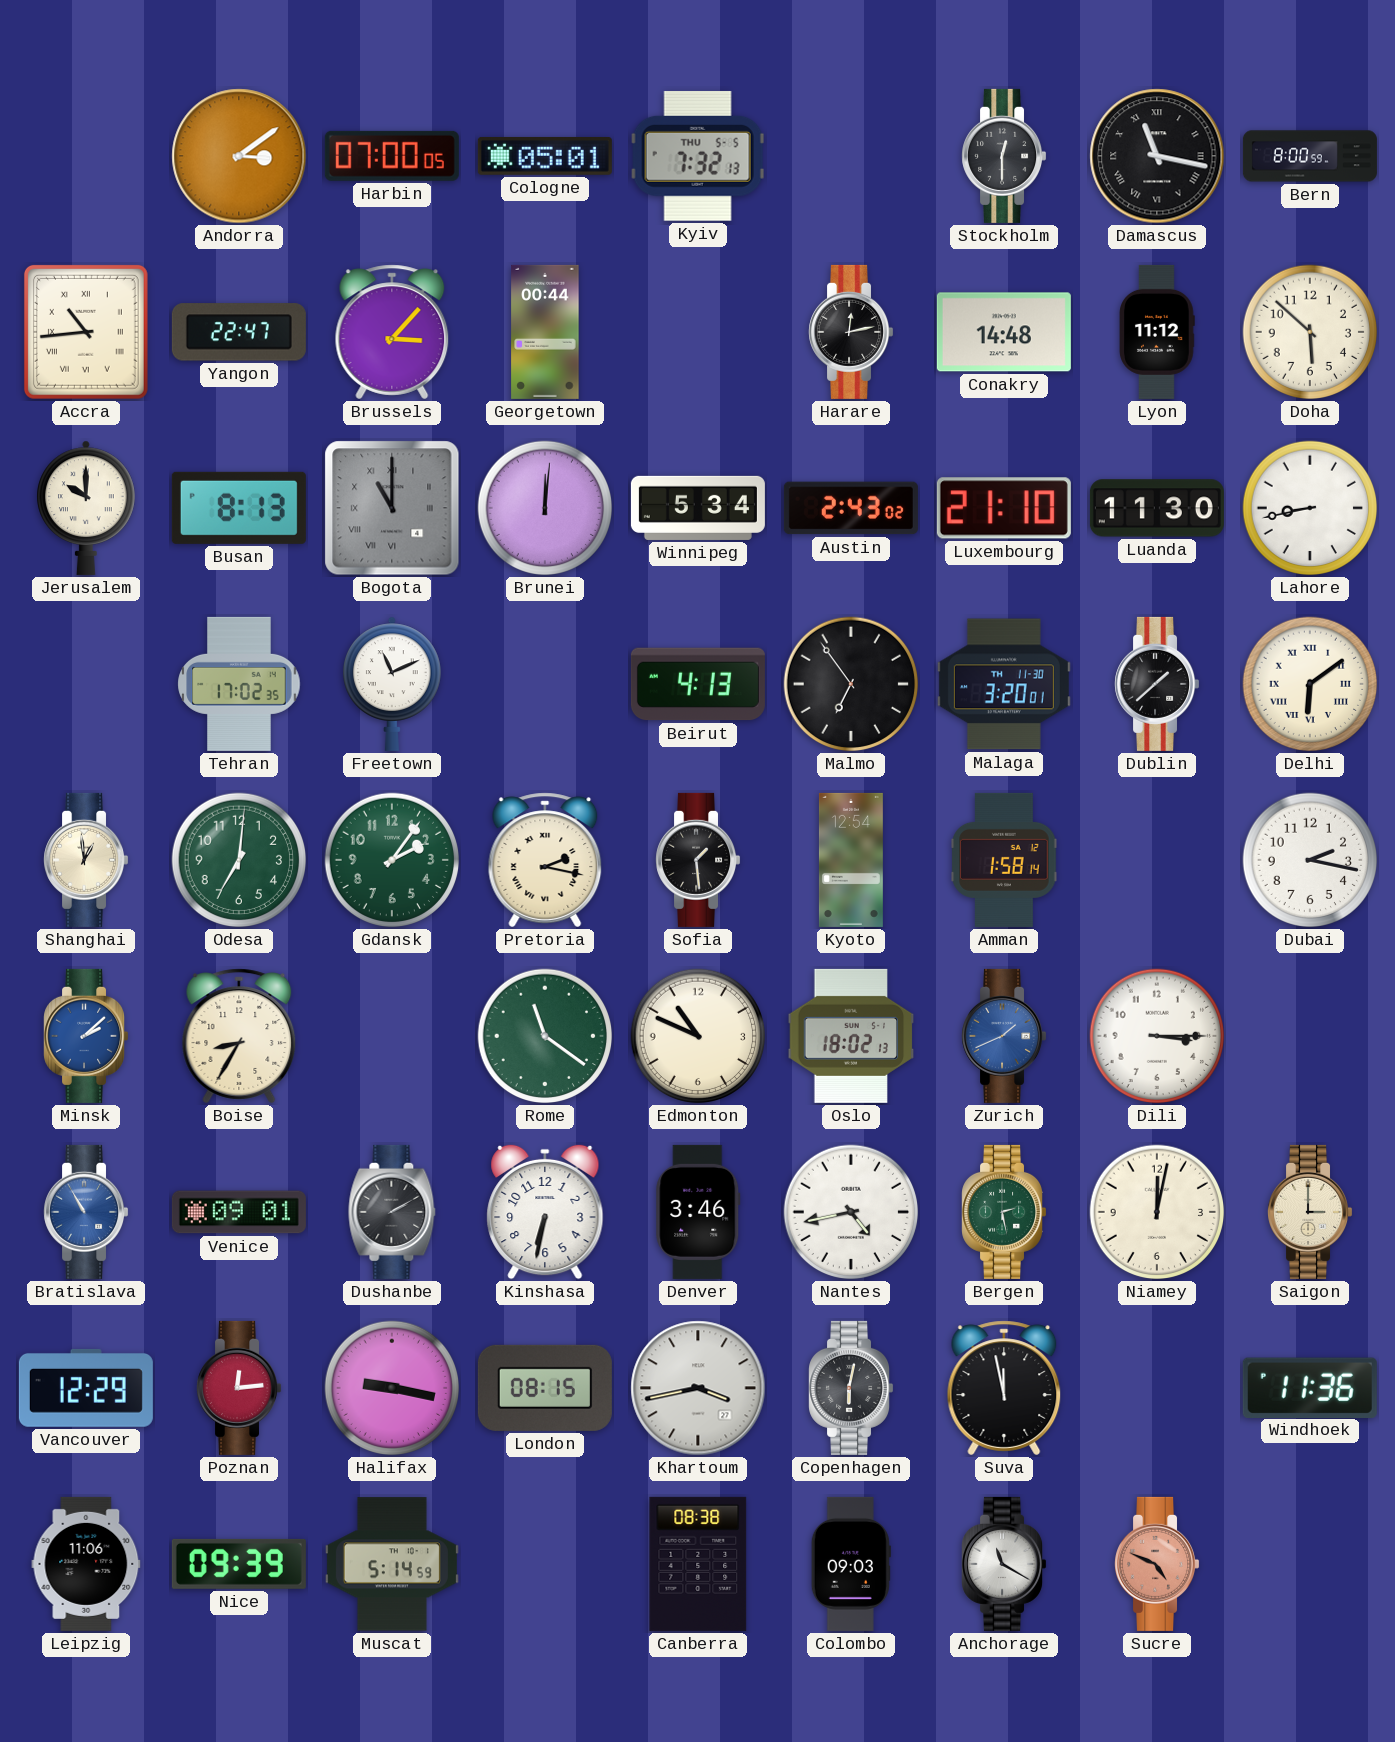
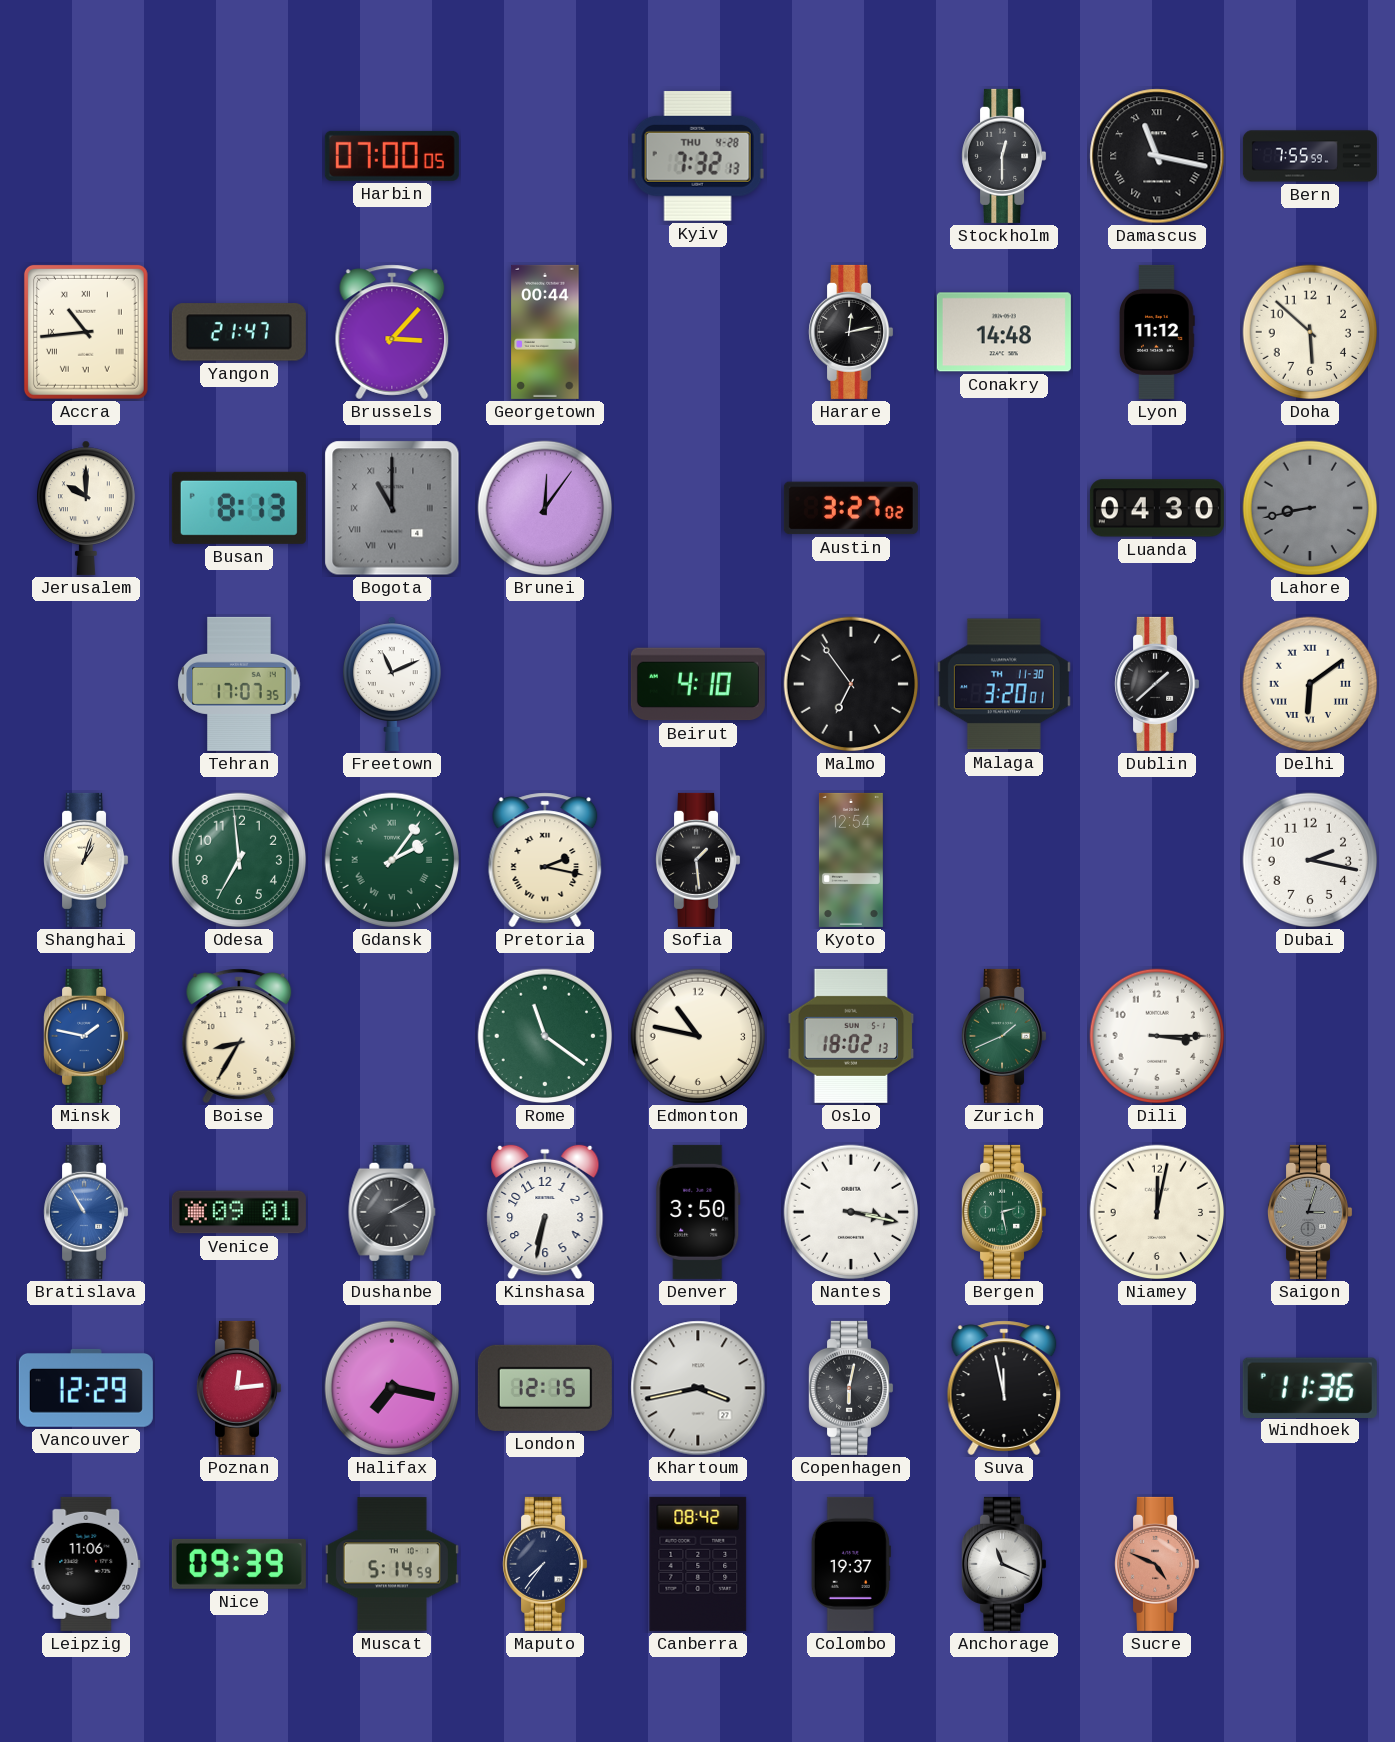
Andorra: 3:09 -> none (239, 156)
Cologne: 05:01 -> none (545, 156)
Kyiv date: THU 5-5 -> THU 4-28 (698, 156)
Bern: 8:00 -> 7:55 (1310, 156)
Yangon: 22:47 -> 21:47 (239, 332)
Brunei: 12:01 -> 12:06 (545, 508)
Winnipeg: 5:34 -> none (698, 508)
Austin: 2:43 -> 3:27 (851, 508)
Luxembourg: 21:10 -> none (1004, 508)
Luanda: 11:30 -> 04:30 (1157, 508)
Lahore dial: white -> grey (1310, 508)
Tehran: 17:02 -> 17:07 (239, 684)
Beirut: 4:13 -> 4:10 (698, 684)
Shanghai: 12:59 -> 1:03 (86, 860)
Odesa: 7:01 -> 6:59 (239, 860)
Gdansk numerals: Arabic -> Roman (392, 860)
Amman: 1:58 -> none (1004, 860)
Minsk: 2:08 -> 1:47 (86, 1036)
Edmonton: 10:49 -> 10:47 (698, 1036)
Zurich dial: blue -> green (1004, 1036)
Denver: 3:46 -> 3:50 (698, 1212)
Nantes: 4:43 -> 3:17 (851, 1212)
Saigon: 3:00 -> 3:03 (1310, 1212)
Saigon dial: cream -> grey (1310, 1212)
Halifax: 9:17 -> 7:17 (392, 1388)
London: 08:15 -> 12:15 (545, 1388)
Maputo: none -> 7:36 (545, 1564)
Canberra: 08:38 -> 08:42 (698, 1564)
Colombo: 09:03 -> 19:37 (851, 1564)
Anchorage: 11:20 -> 11:19 (1004, 1564)
